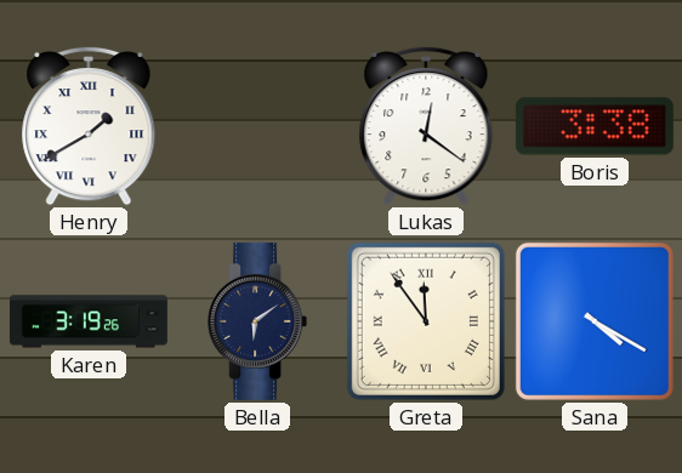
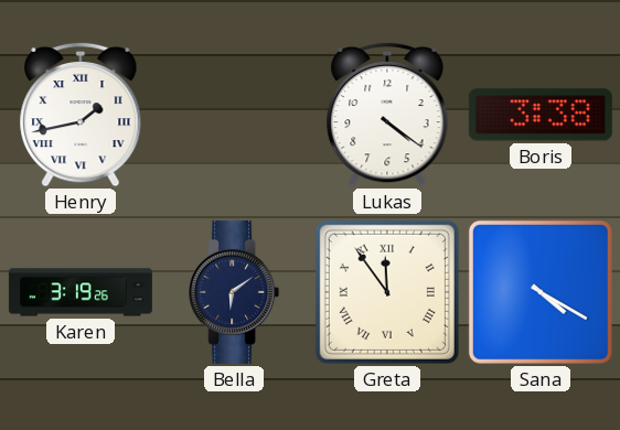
Henry: 1:40 -> 1:43 (81, 115)
Lukas: 12:21 -> 4:21 (387, 115)
